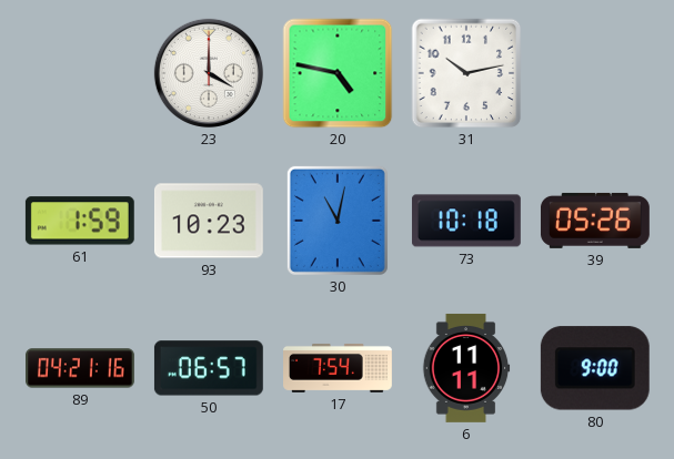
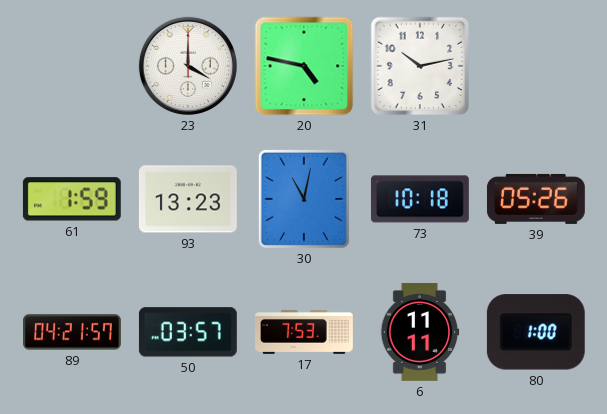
93: 10:23 -> 13:23 (188, 199)
89: 04:21:16 -> 04:21:57 (73, 332)
50: 06:57 -> 03:57 (188, 332)
17: 7:54 -> 7:53 (305, 332)
80: 9:00 -> 1:00 (536, 332)
